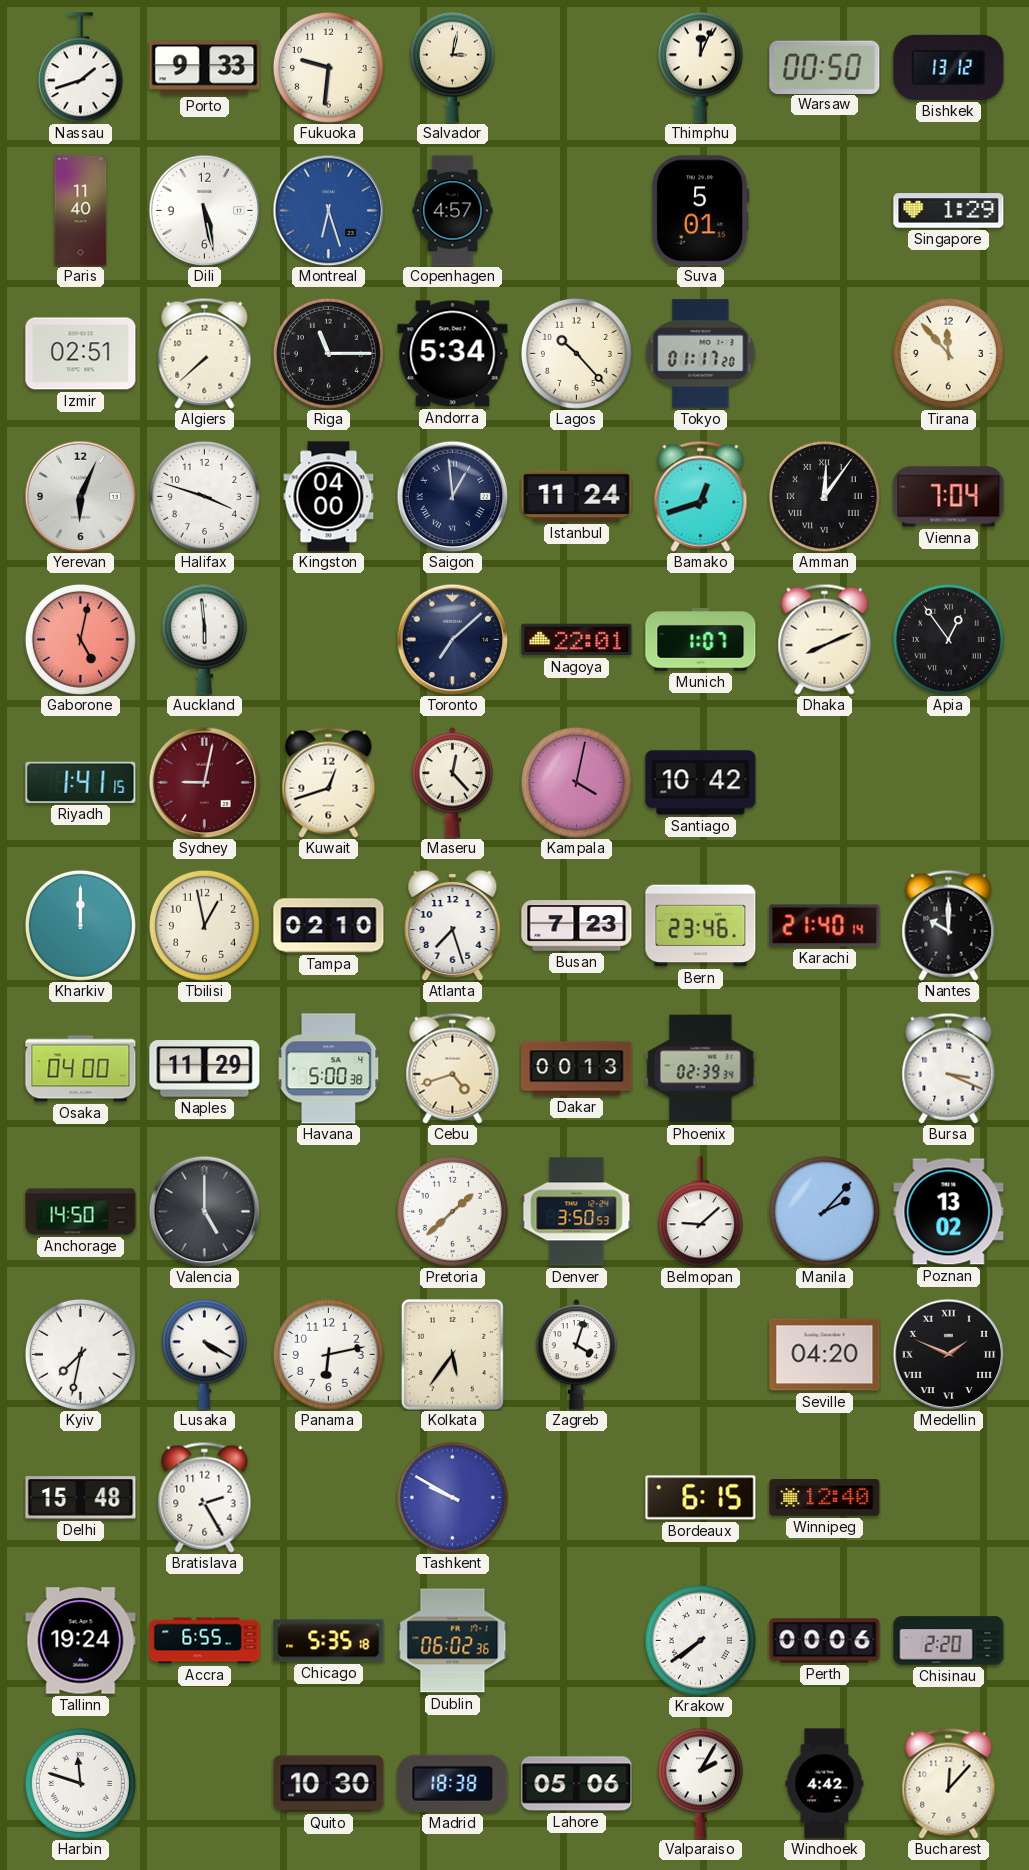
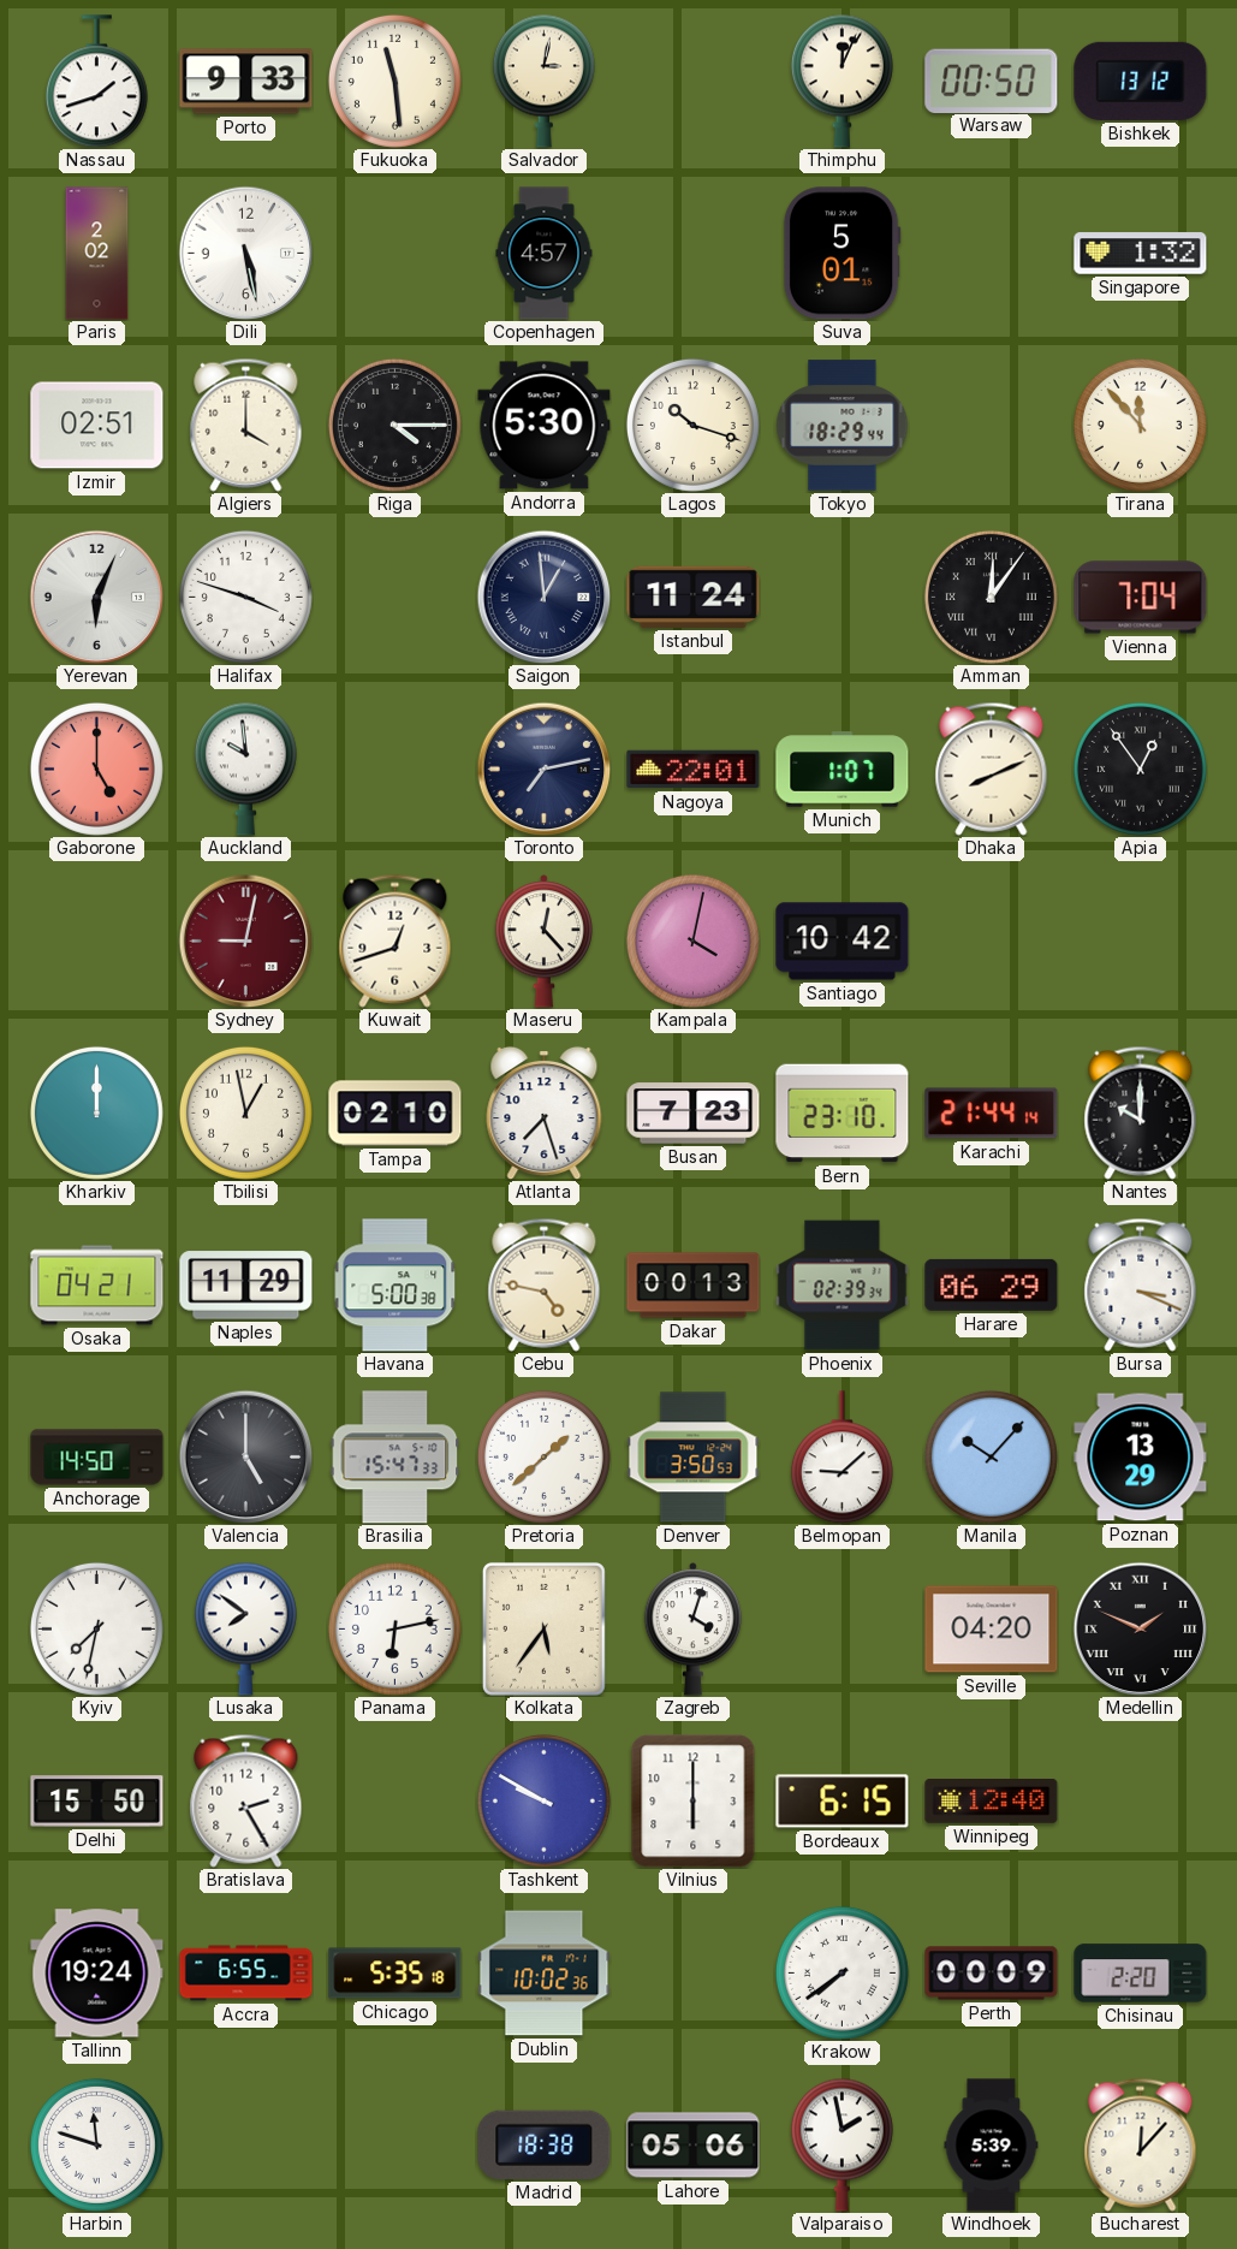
Fukuoka: 9:31 -> 11:29 (394, 81)
Paris: 11:40 -> 2:02 (97, 254)
Montreal: 6:27 -> none (328, 210)
Singapore: 1:29 -> 1:32 (1141, 254)
Algiers: 7:38 -> 4:00 (246, 425)
Riga: 11:15 -> 4:15 (394, 425)
Andorra: 5:34 -> 5:30 (545, 426)
Lagos: 10:23 -> 10:18 (692, 425)
Tokyo: 01:17 -> 18:29 (843, 426)
Kingston: 04:00 -> none (329, 497)
Bamako: 12:42 -> none (701, 496)
Gaborone: 5:02 -> 5:00 (96, 769)
Auckland: 5:59 -> 9:59 (245, 769)
Toronto: 7:08 -> 7:13 (543, 769)
Riyadh: 1:41 -> none (81, 782)
Bern: 23:46 -> 23:10 (843, 1114)
Karachi: 21:40 -> 21:44 (992, 1114)
Osaka: 04:00 -> 04:21 (97, 1286)
Cebu: 4:42 -> 4:47 (545, 1284)
Harare: none -> 06:29 (992, 1284)
Brasilia: none -> 15:47 (396, 1458)
Manila: 2:07 -> 10:07 (991, 1456)
Poznan: 13:02 -> 13:29 (1141, 1458)
Lusaka: 4:20 -> 7:51 (245, 1628)
Delhi: 15:48 -> 15:50 (97, 1802)
Vilnius: none -> 6:00 (694, 1802)
Dublin: 06:02 -> 10:02 (545, 1974)
Perth: 00:06 -> 00:09 (992, 1974)
Quito: 10:30 -> none (329, 1784)
Valparaiso: 2:05 -> 1:58 (841, 2144)
Windhoek: 4:42 -> 5:39 (992, 2146)
